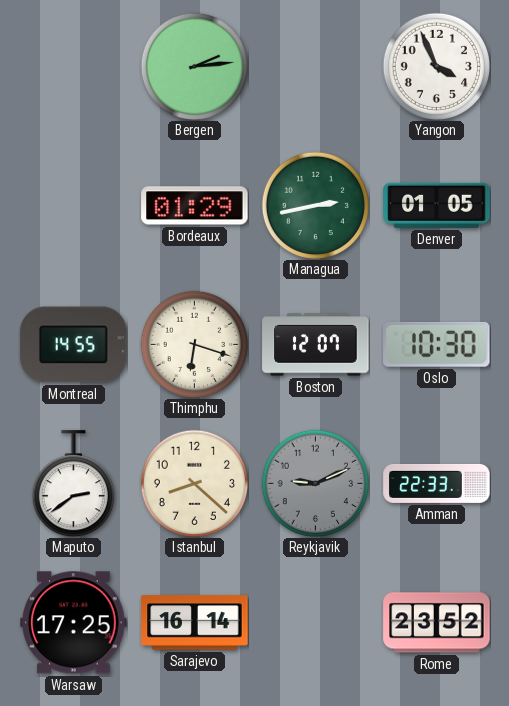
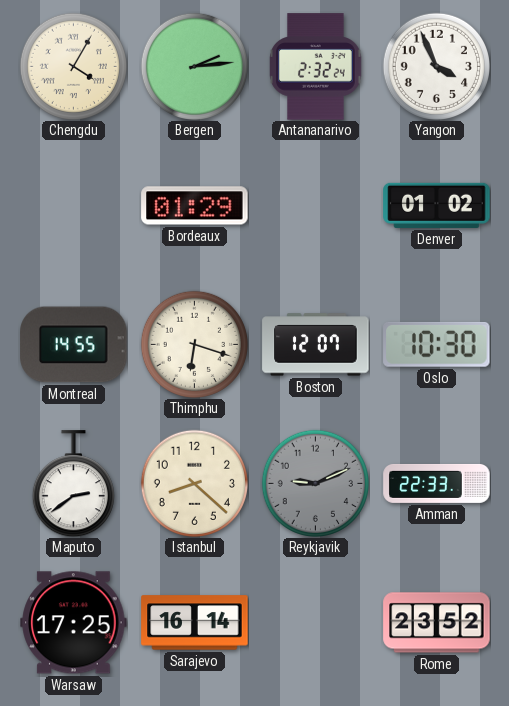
Chengdu: none -> 4:05 (73, 66)
Antananarivo: none -> 2:32 (316, 67)
Managua: 2:43 -> none (315, 205)
Denver: 01:05 -> 01:02 (437, 205)
